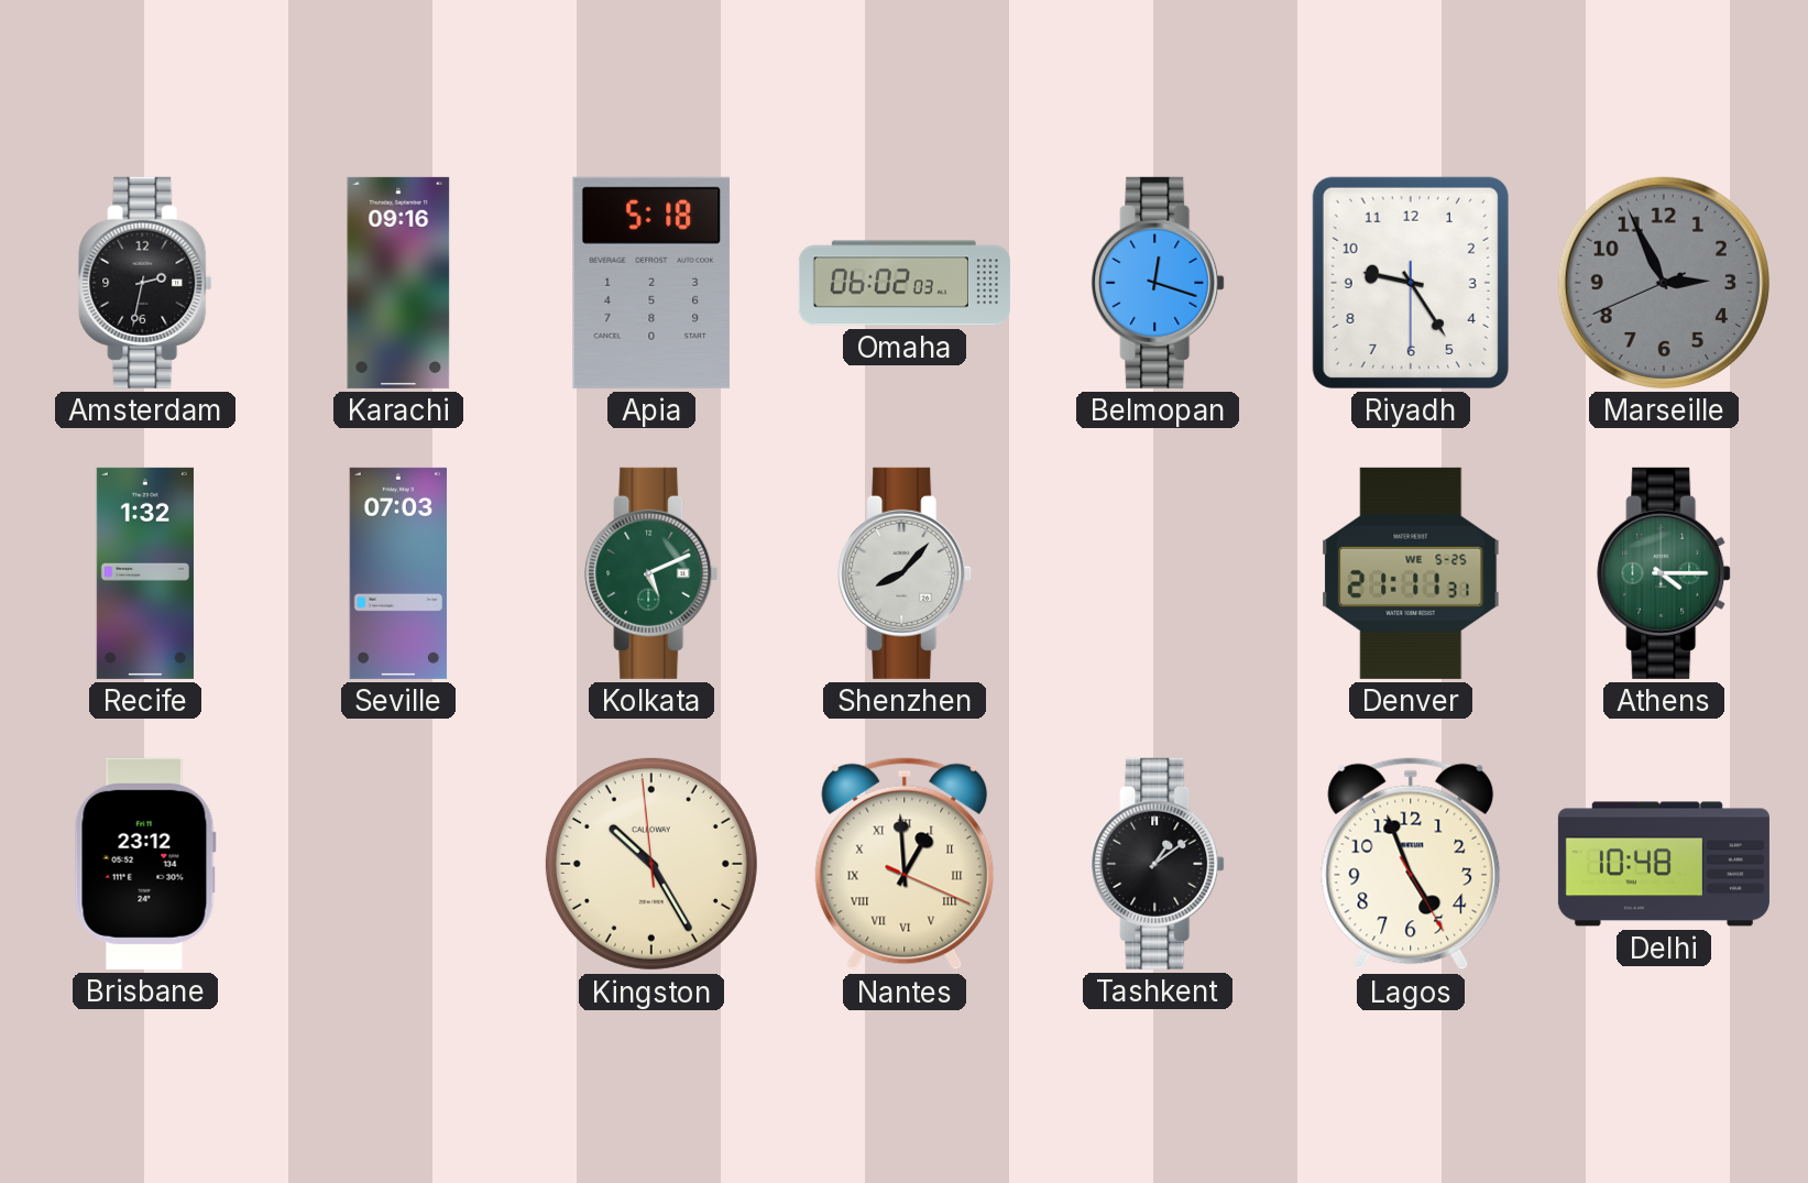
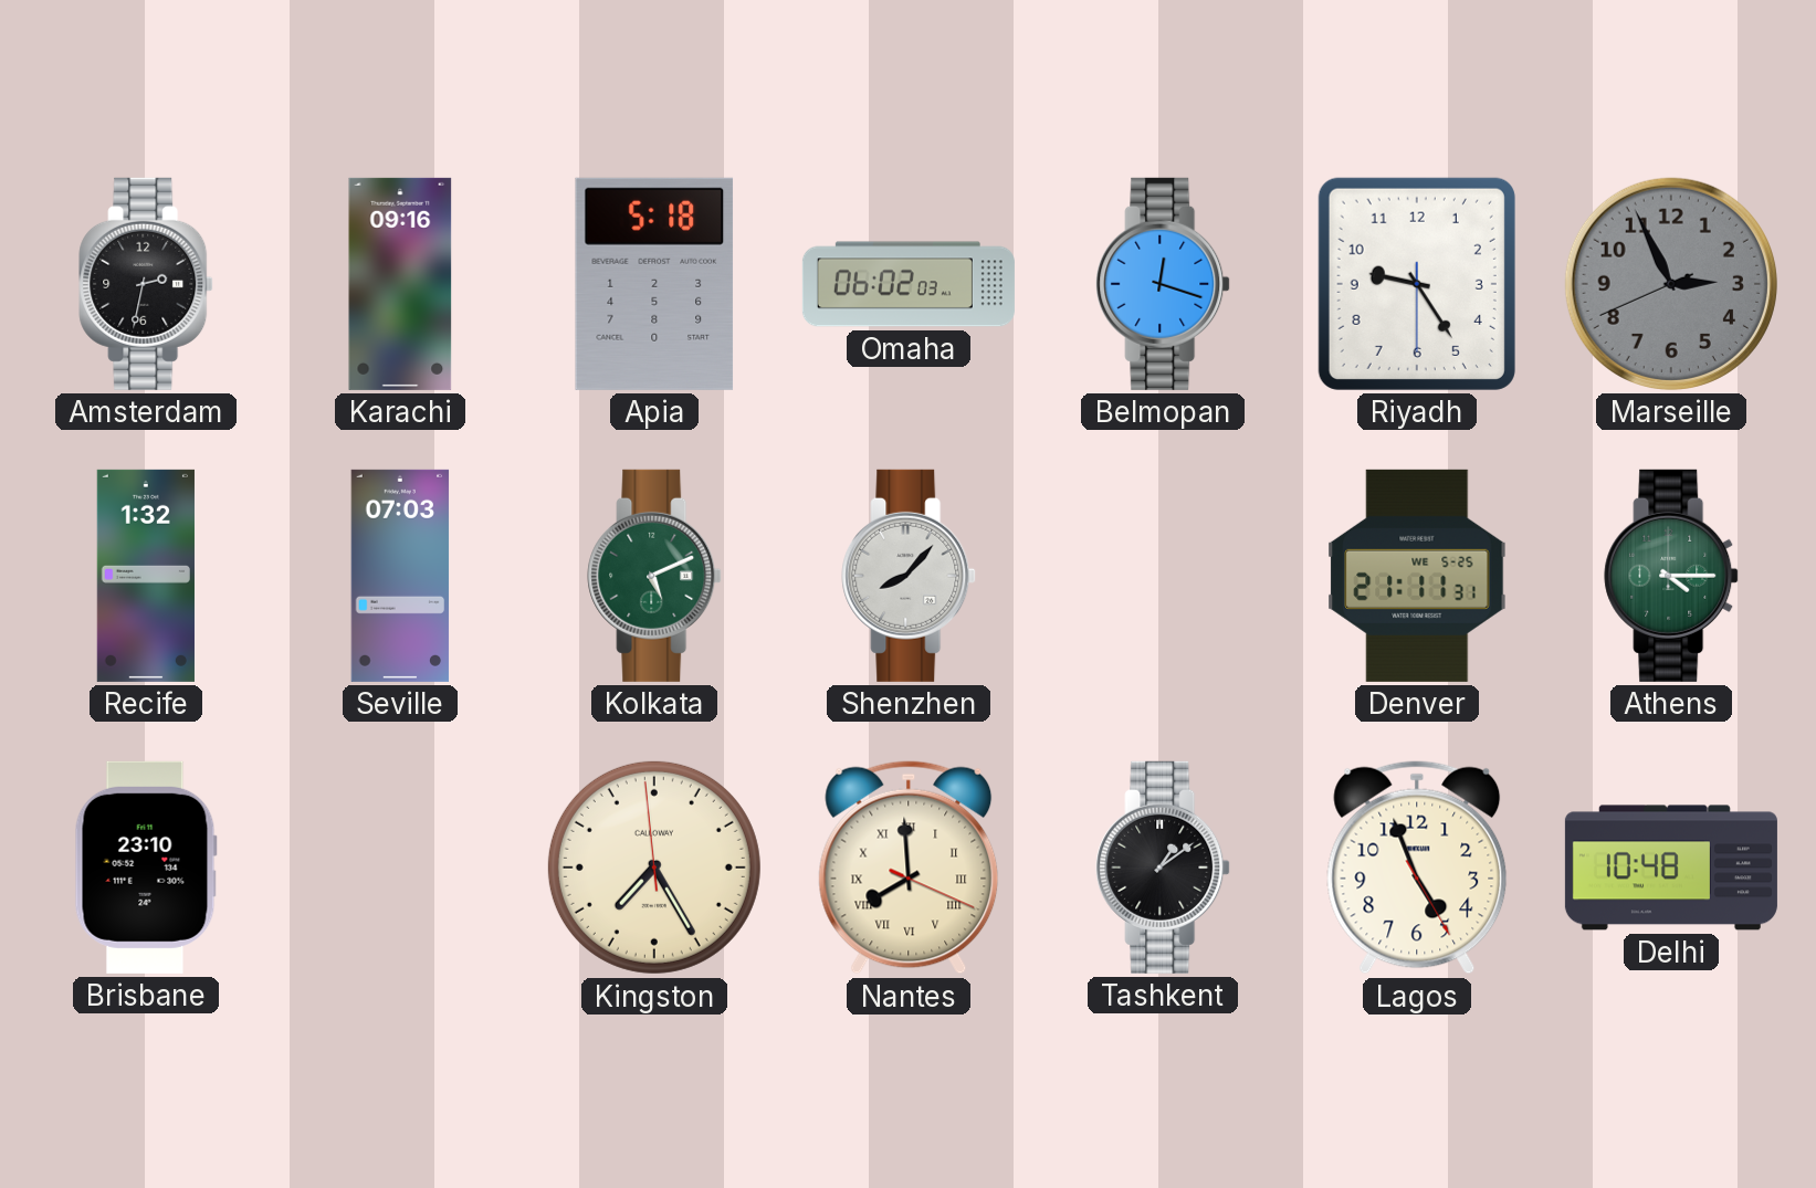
Brisbane: 23:12 -> 23:10 (146, 868)
Kingston: 10:24 -> 7:24 (654, 868)
Nantes: 12:59 -> 7:59 (909, 868)
